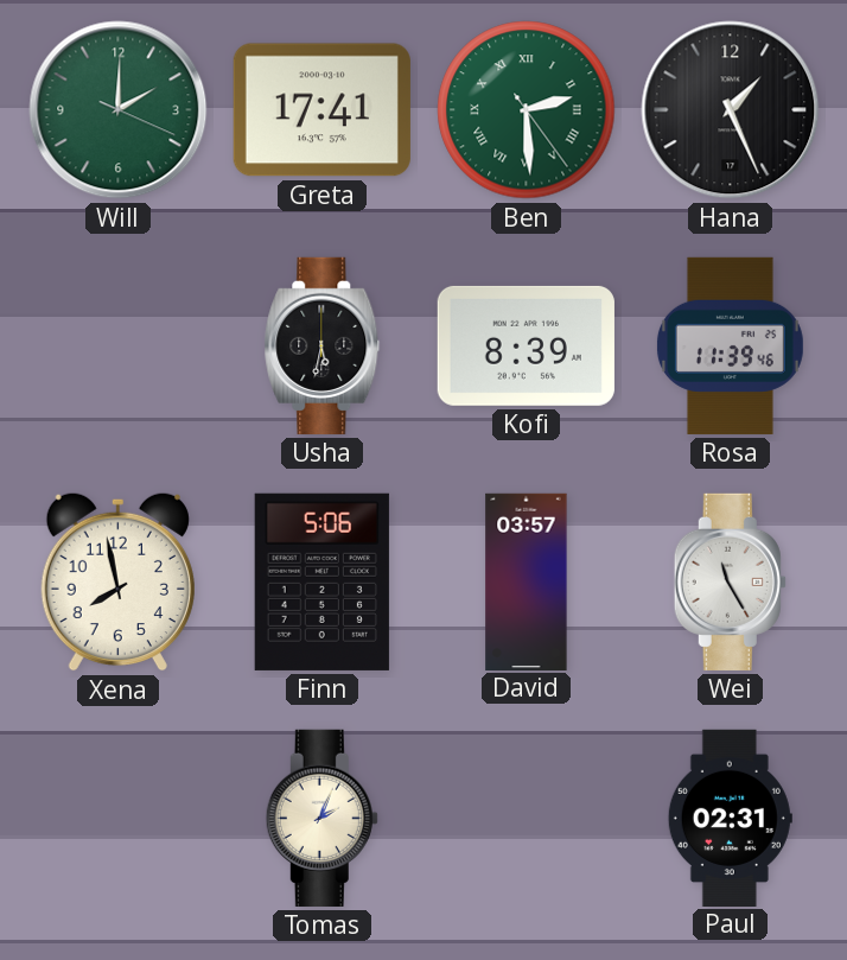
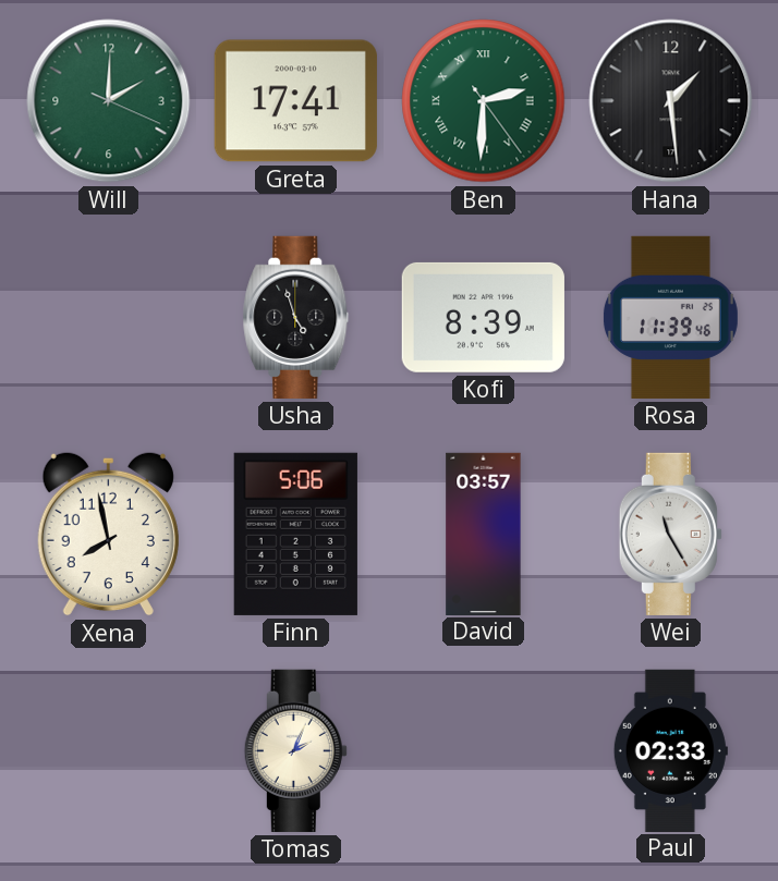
Ben: 2:29 -> 2:30 (484, 101)
Hana: 1:26 -> 1:29 (671, 101)
Usha: 5:32 -> 4:57 (296, 317)
Paul: 02:31 -> 02:33 (670, 750)
